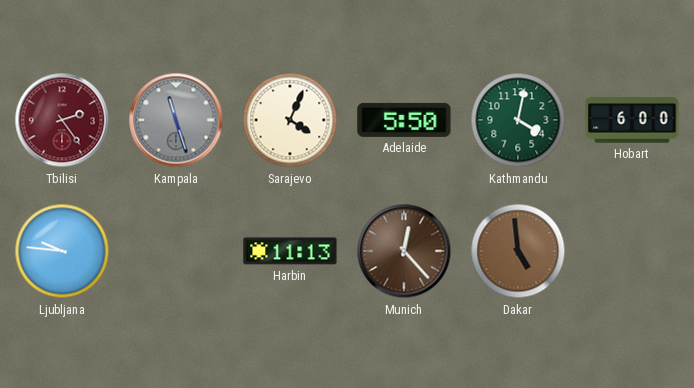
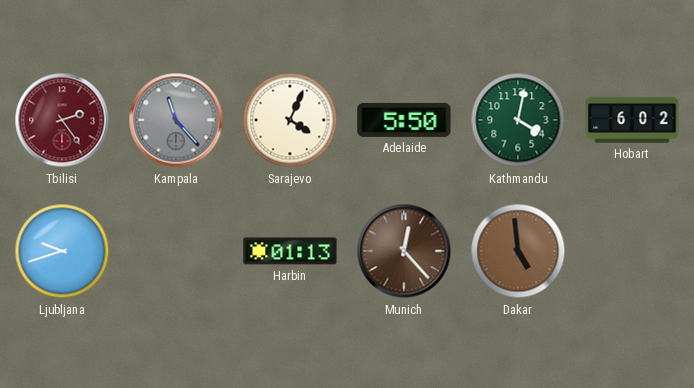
Kampala: 11:27 -> 11:23 (176, 120)
Hobart: 6:00 -> 6:02 (632, 120)
Ljubljana: 9:46 -> 9:42 (62, 251)
Harbin: 11:13 -> 01:13 (290, 251)
